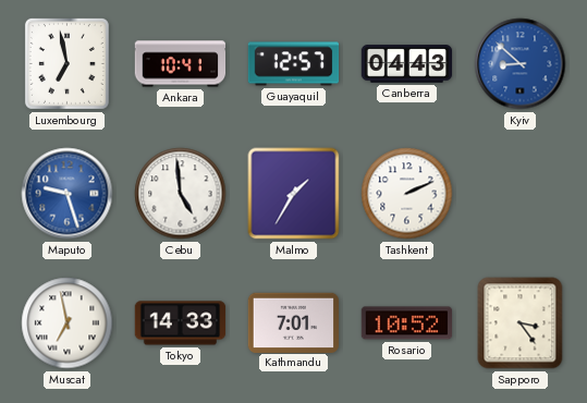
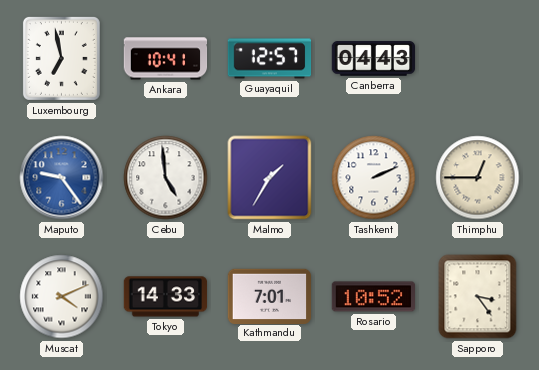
Kyiv: 8:52 -> none (521, 64)
Maputo: 9:27 -> 9:24 (62, 178)
Thimphu: none -> 12:45 (478, 178)
Muscat: 6:58 -> 4:11 (62, 297)
